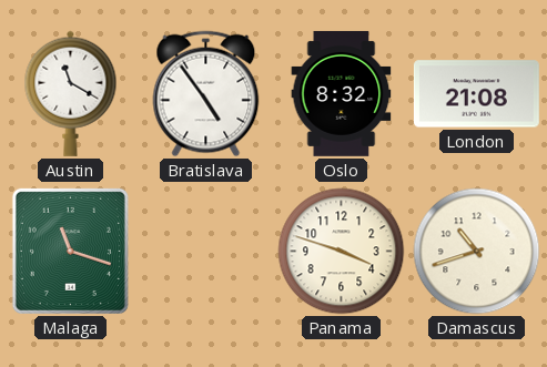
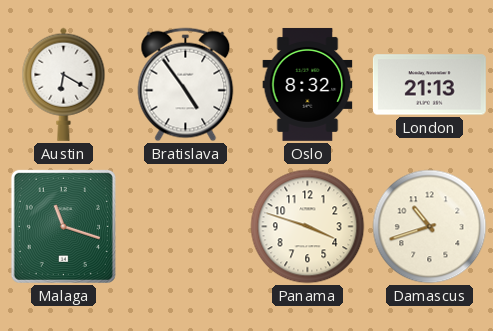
Austin: 11:20 -> 6:20 (64, 84)
London: 21:08 -> 21:13 (429, 85)
